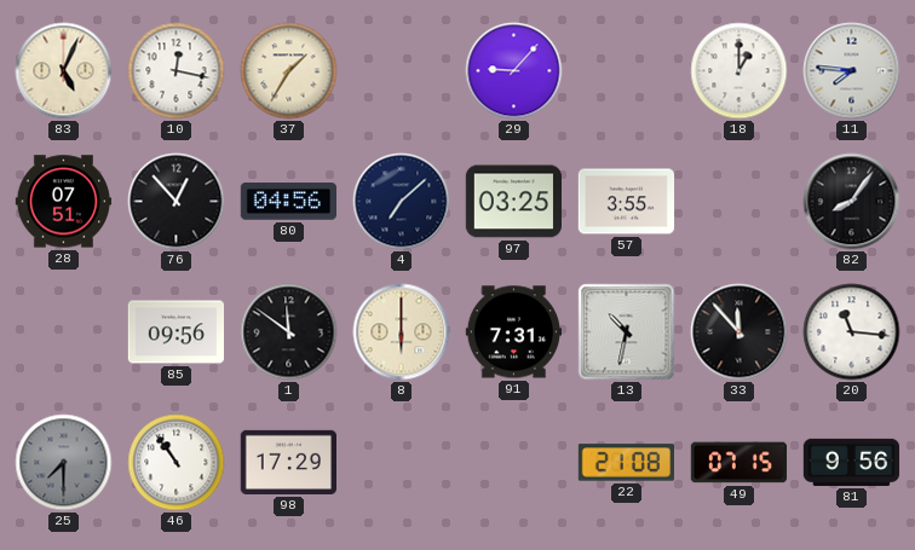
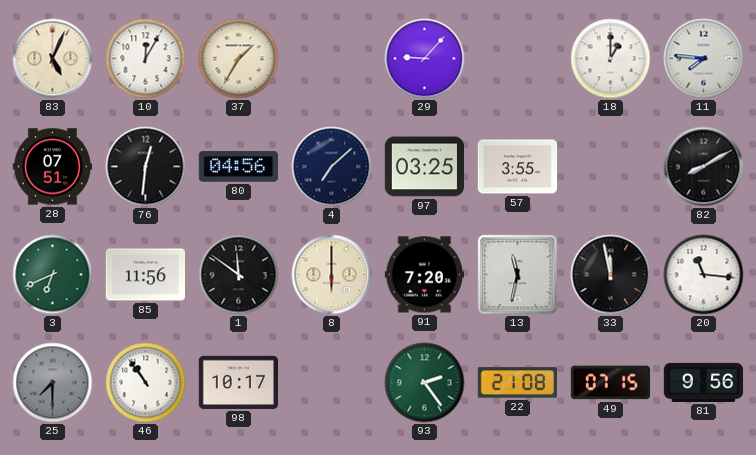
10: 12:17 -> 12:05 (146, 59)
76: 12:53 -> 12:31 (146, 167)
82: 8:06 -> 8:10 (704, 167)
3: none -> 6:41 (53, 275)
85: 09:56 -> 11:56 (145, 275)
91: 7:31 -> 7:20 (424, 275)
13: 10:32 -> 11:32 (518, 275)
33: 11:53 -> 11:58 (611, 275)
98: 17:29 -> 10:17 (238, 382)
93: none -> 2:24 (425, 383)
